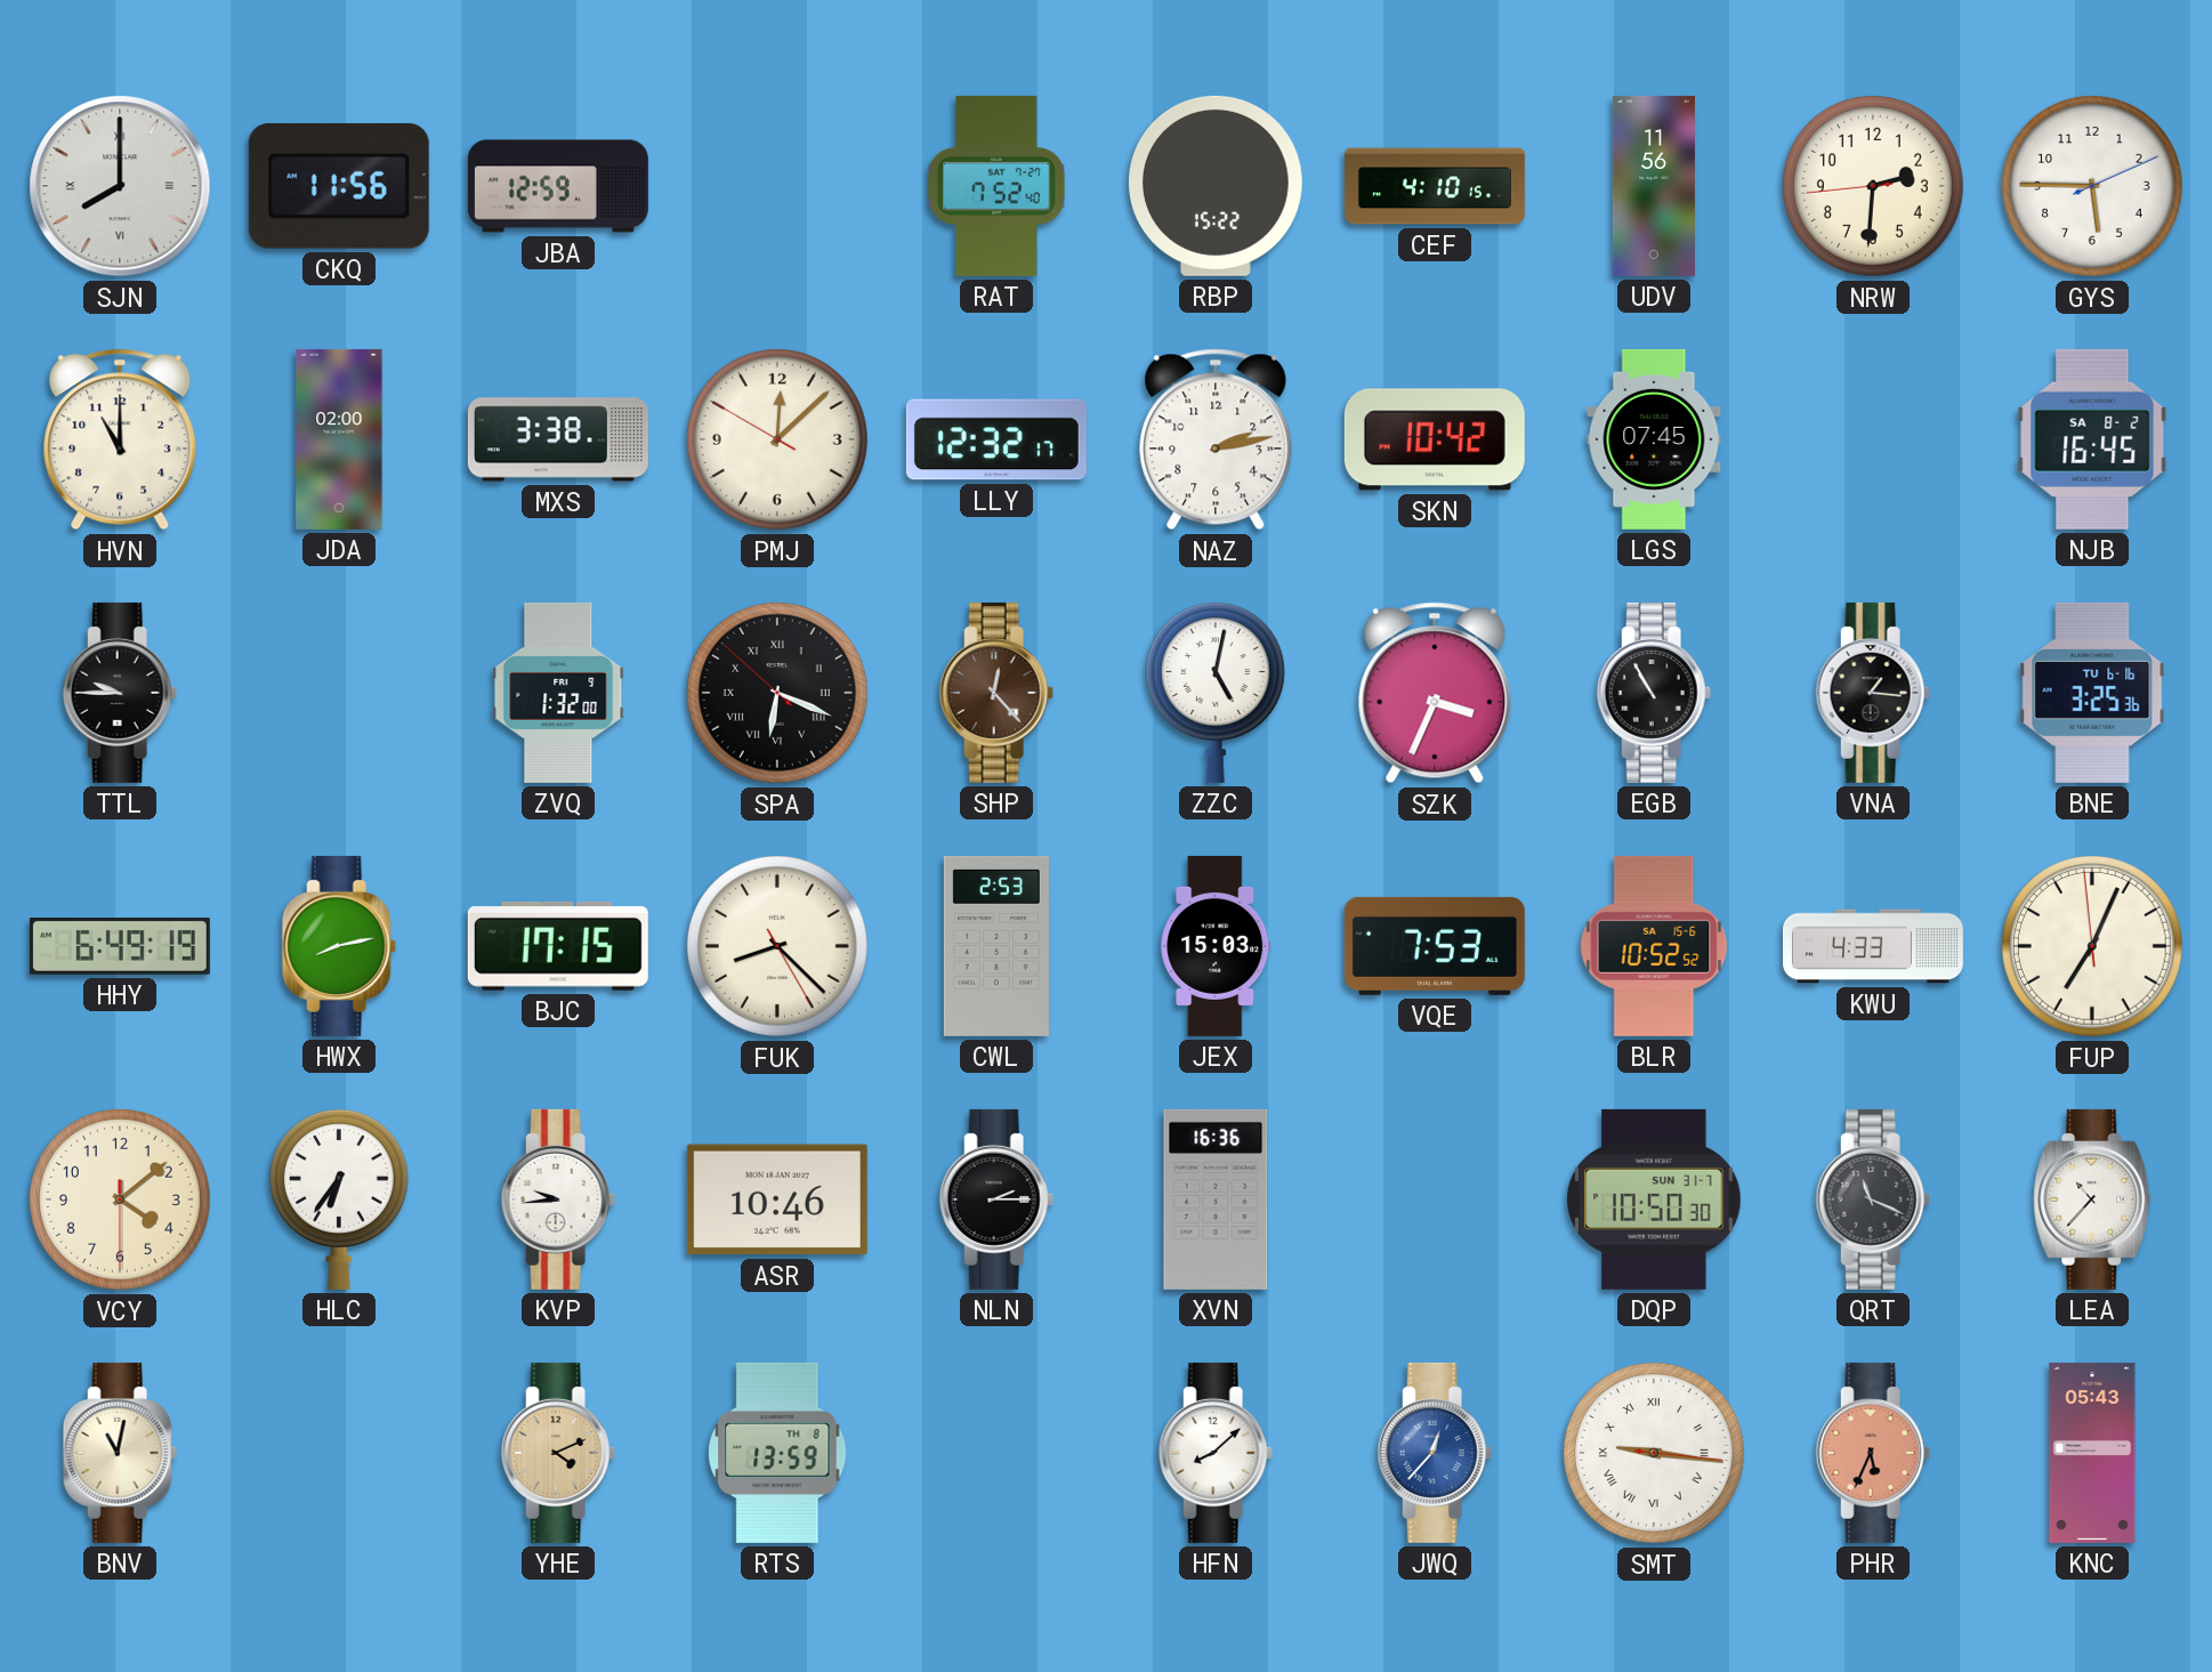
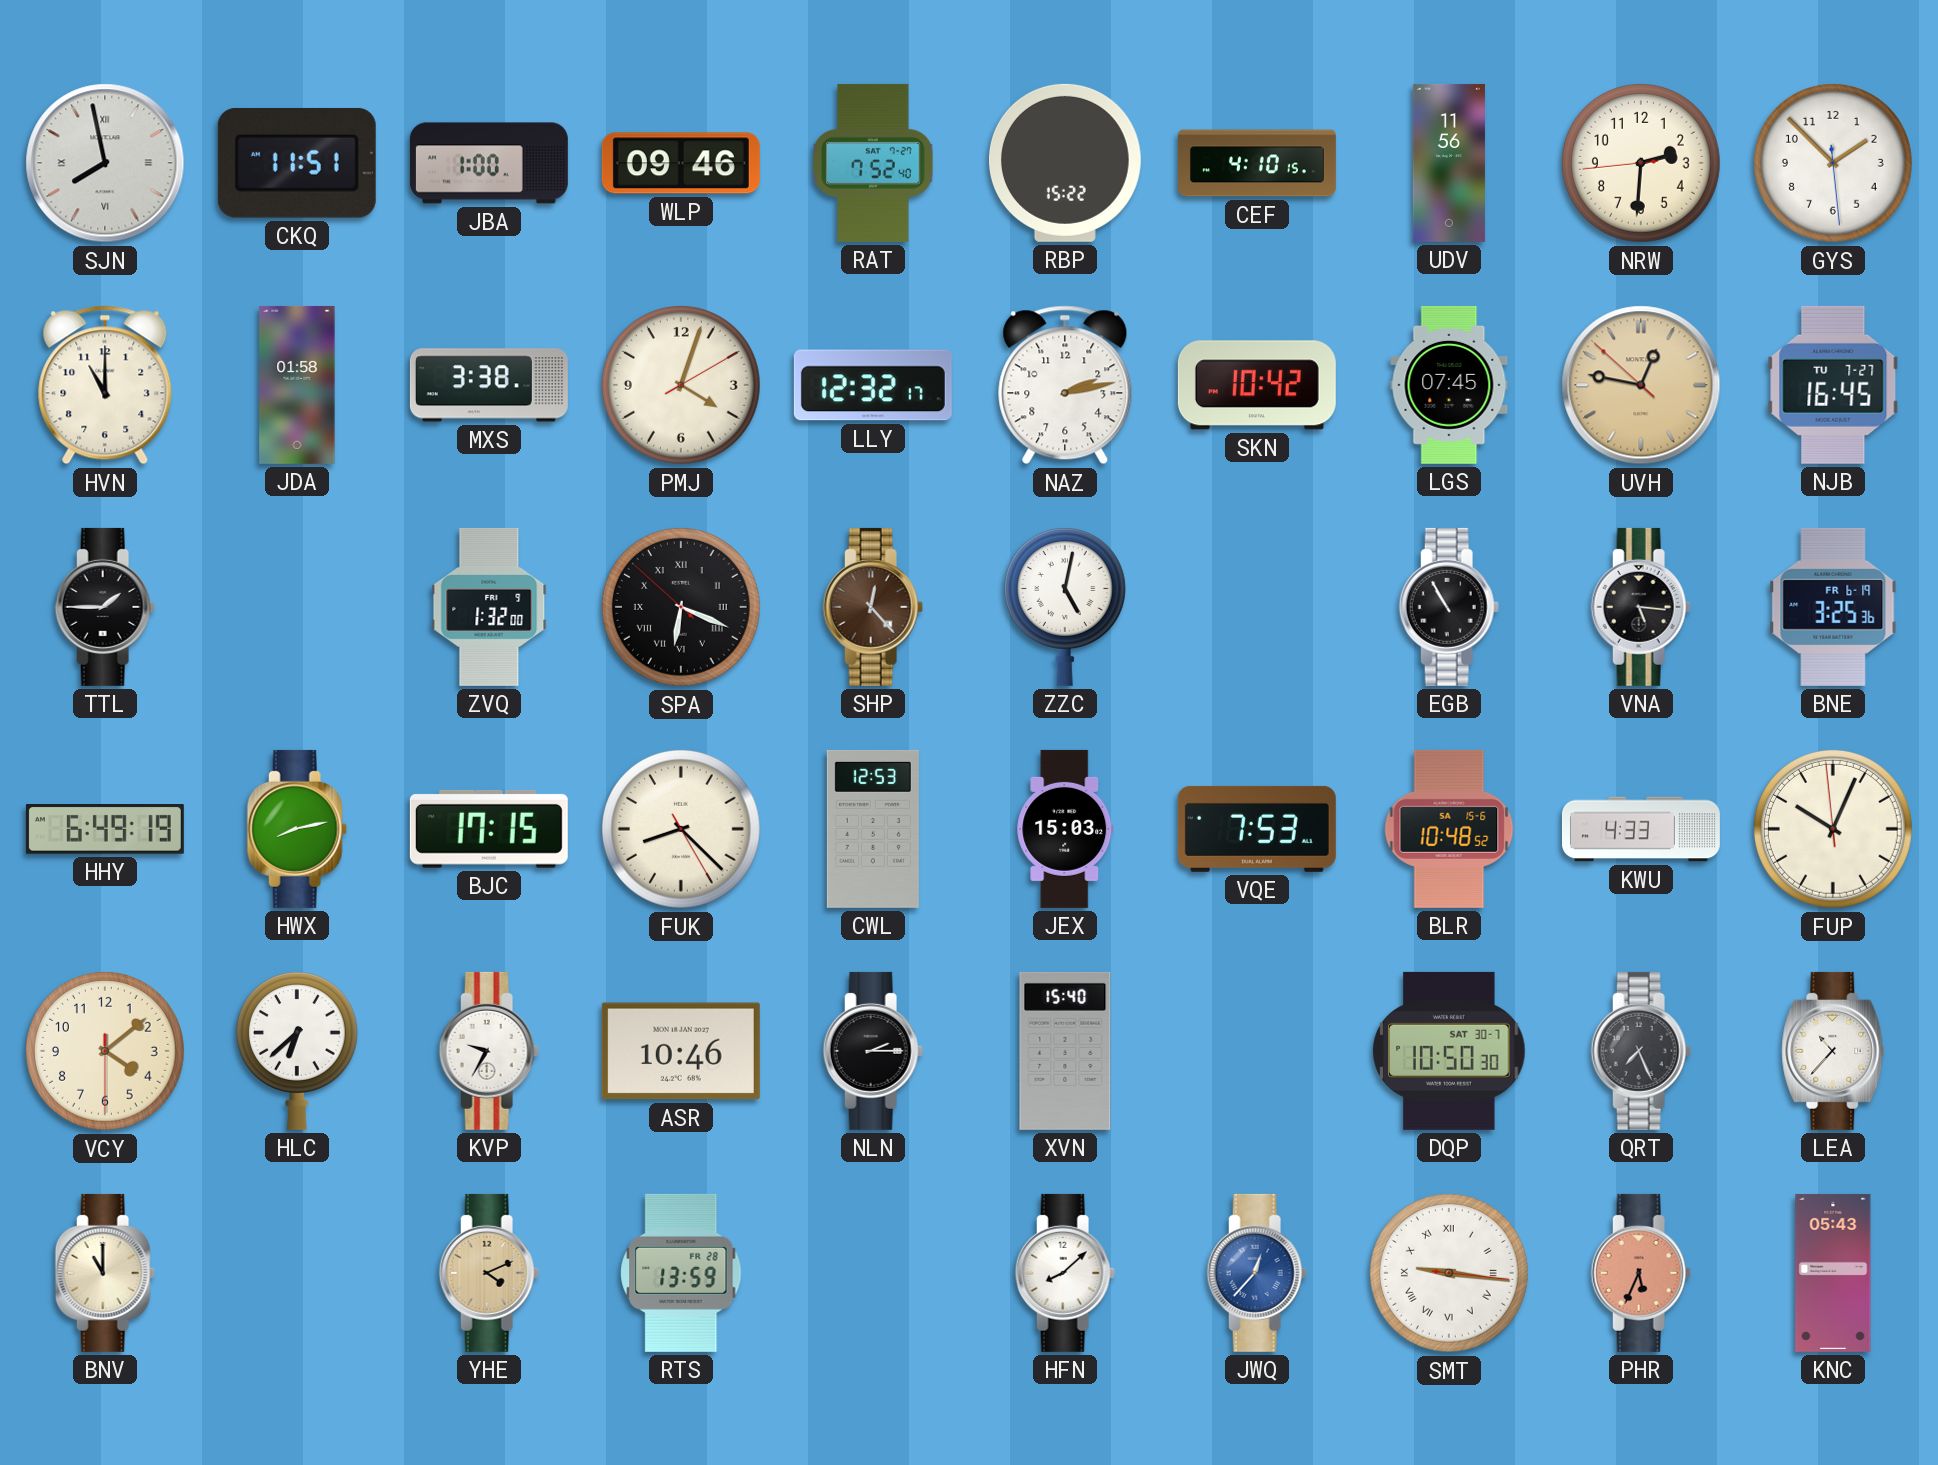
SJN: 8:00 -> 7:58 (105, 163)
CKQ: 11:56 -> 11:51 (297, 163)
JBA: 12:59 -> 1:00 (489, 163)
WLP: none -> 09:46 (681, 163)
GYS: 5:45 -> 1:52 (1833, 163)
JDA: 02:00 -> 01:58 (297, 385)
PMJ: 12:07 -> 4:03 (681, 385)
UVH: none -> 12:46 (1641, 385)
NJB date: SA 8-2 -> TU 7-27 (1833, 385)
TTL: 9:45 -> 1:45 (105, 607)
SZK: 3:34 -> none (1435, 693)
VNA: 1:16 -> 5:16 (1641, 607)
BNE date: TU 6-16 -> FR 6-19 (1833, 607)
CWL: 2:53 -> 12:53 (873, 829)
BLR: 10:52 -> 10:48 (1449, 829)
FUP: 7:03 -> 10:03 (1833, 829)
HLC: 6:36 -> 6:38 (297, 1051)
KVP: 9:44 -> 9:35 (489, 1051)
XVN: 16:36 -> 15:40 (1065, 1051)
DQP date: SUN 31-7 -> SAT 30-7 (1449, 1051)
QRT: 11:19 -> 7:26 (1641, 1051)
BNV: 11:02 -> 11:00 (105, 1273)
RTS date: TH 8 -> FR 28 (681, 1273)
